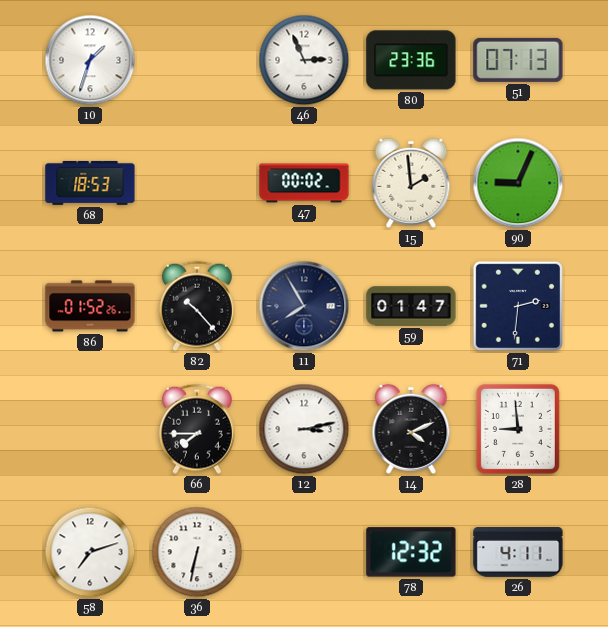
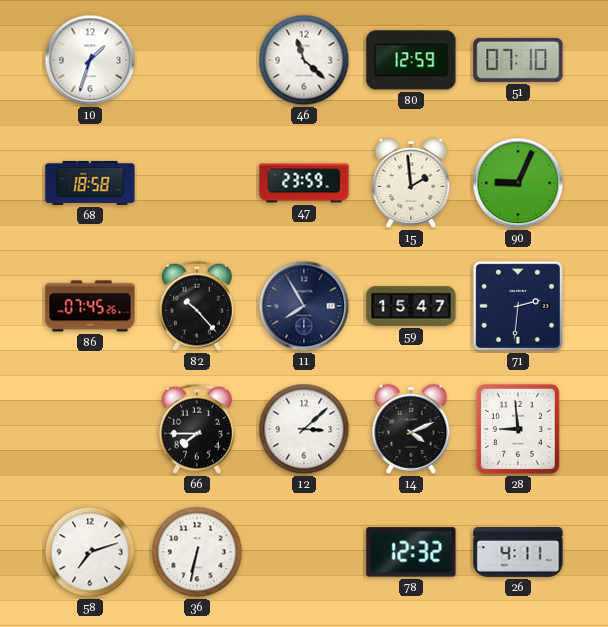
46: 2:56 -> 11:22 (304, 60)
80: 23:36 -> 12:59 (411, 60)
51: 07:13 -> 07:10 (518, 60)
68: 18:53 -> 18:58 (90, 183)
47: 00:02 -> 23:59 (304, 183)
86: 01:52 -> 07:45 (90, 306)
59: 01:47 -> 15:47 (411, 306)
12: 3:13 -> 3:08 (304, 429)
